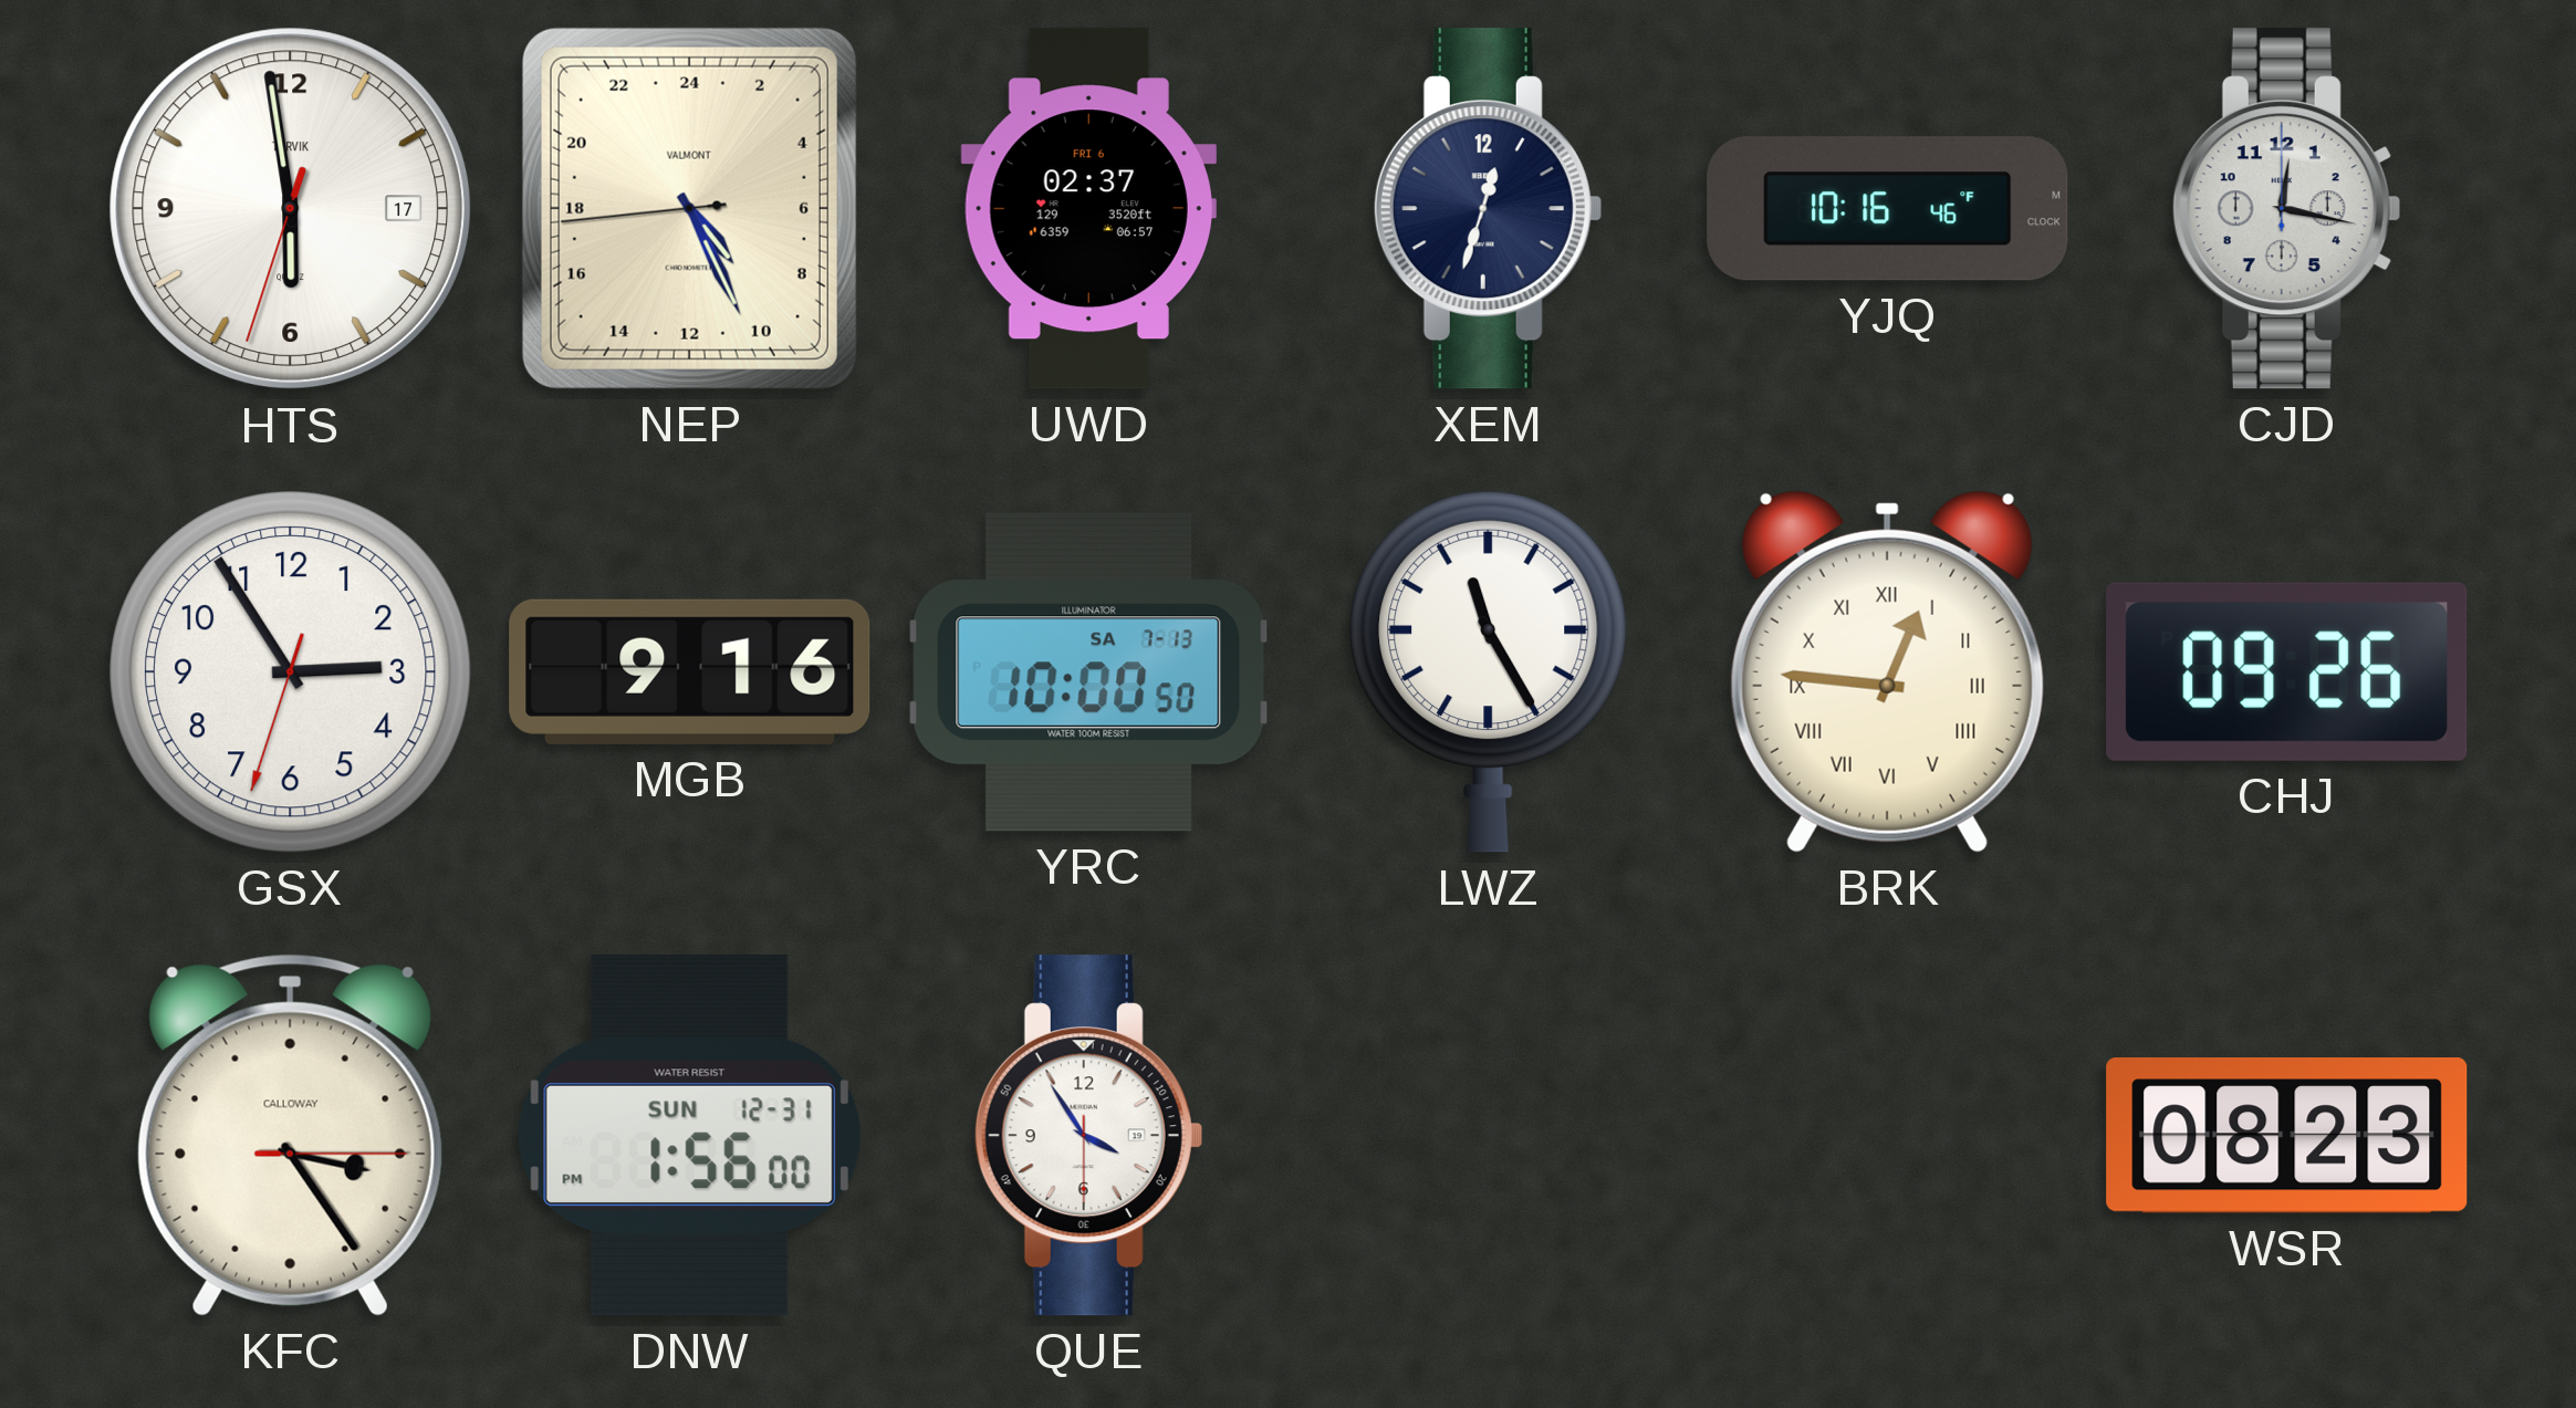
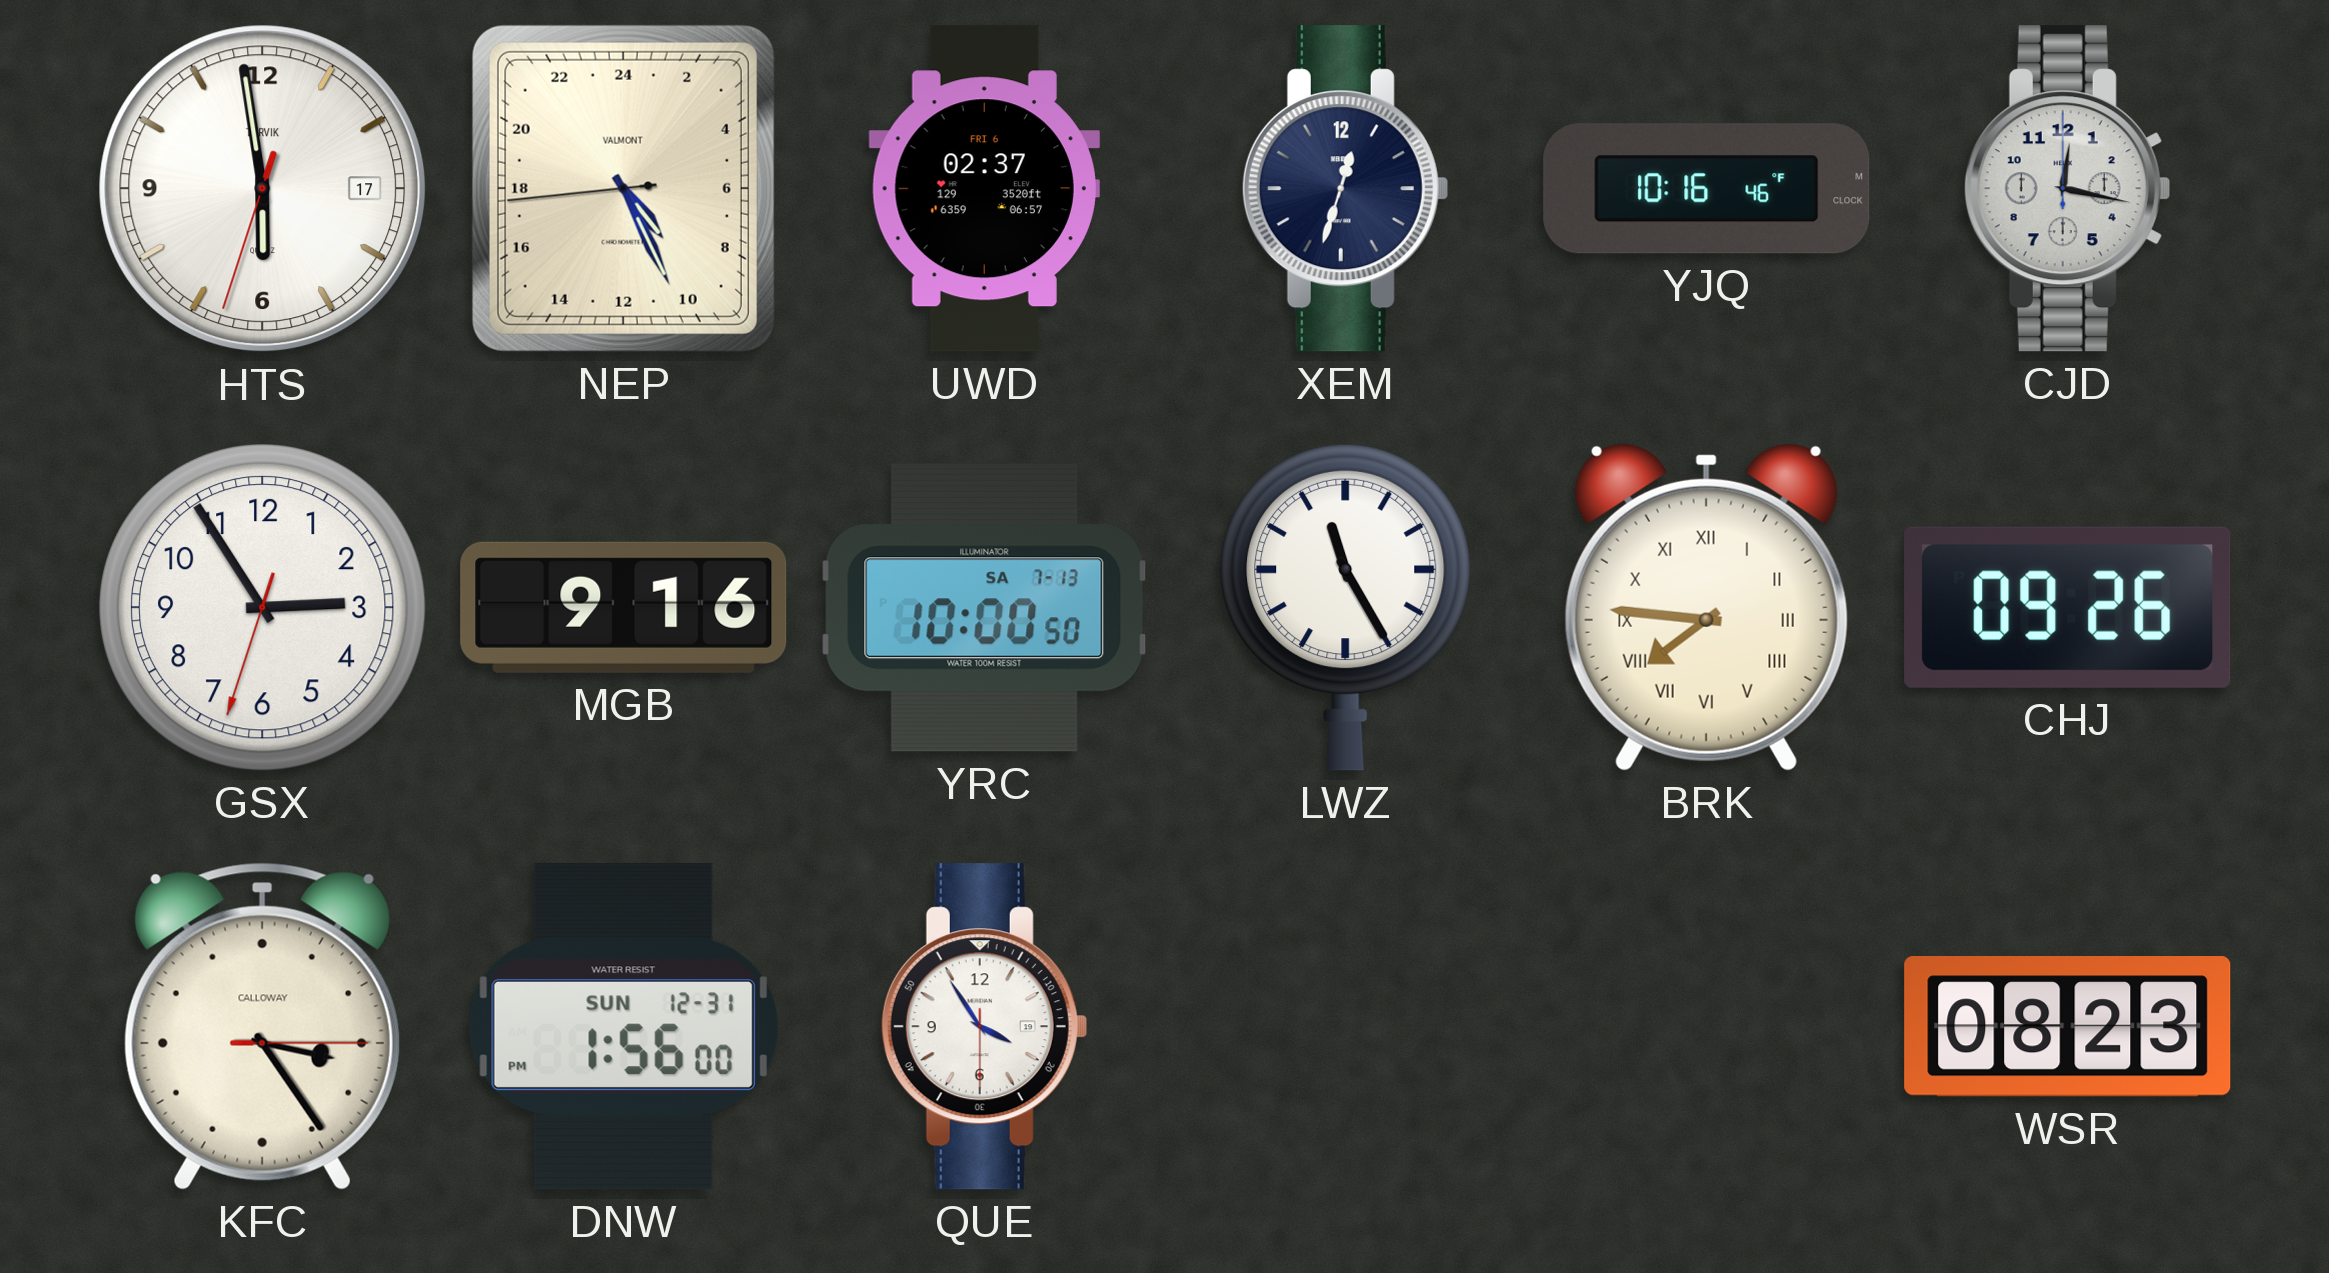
BRK: 12:46 -> 7:46 (1706, 607)
